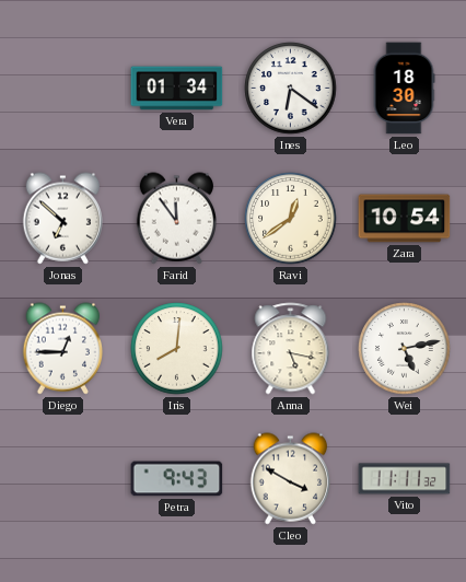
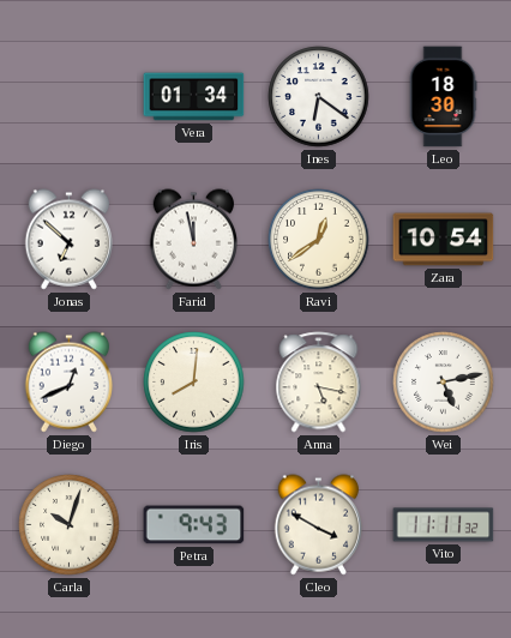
Farid: 11:54 -> 11:58 (193, 240)
Diego: 12:45 -> 12:41 (68, 383)
Carla: none -> 10:03 (70, 525)
